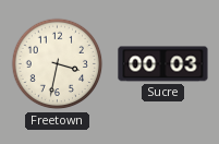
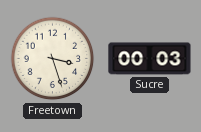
Freetown: 3:32 -> 3:27 (53, 59)
